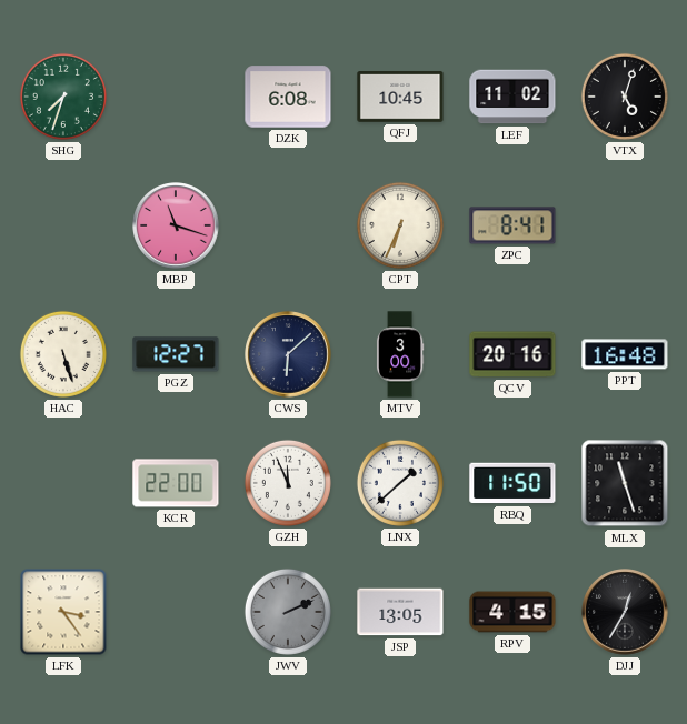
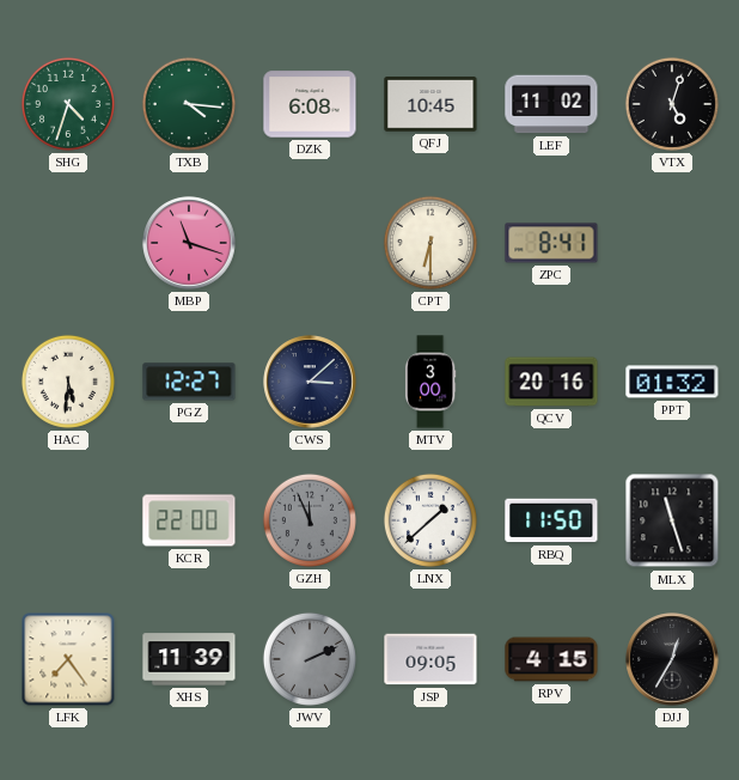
SHG: 7:33 -> 4:33 (68, 104)
TXB: none -> 4:16 (189, 104)
CPT: 6:34 -> 6:30 (430, 243)
HAC: 5:27 -> 5:31 (68, 382)
CWS: 6:08 -> 3:08 (310, 382)
PPT: 16:48 -> 01:32 (672, 382)
GZH dial: white -> grey (310, 520)
LFK: 3:24 -> 7:24 (68, 659)
XHS: none -> 11:39 (189, 659)
JSP: 13:05 -> 09:05 (430, 659)
